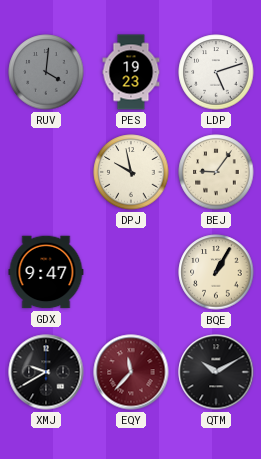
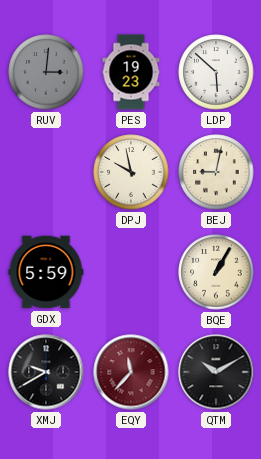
RUV: 4:01 -> 3:01 (46, 72)
LDP: 5:12 -> 5:52 (216, 72)
BEJ: 9:06 -> 9:02 (216, 172)
GDX: 9:47 -> 5:59 (46, 272)
